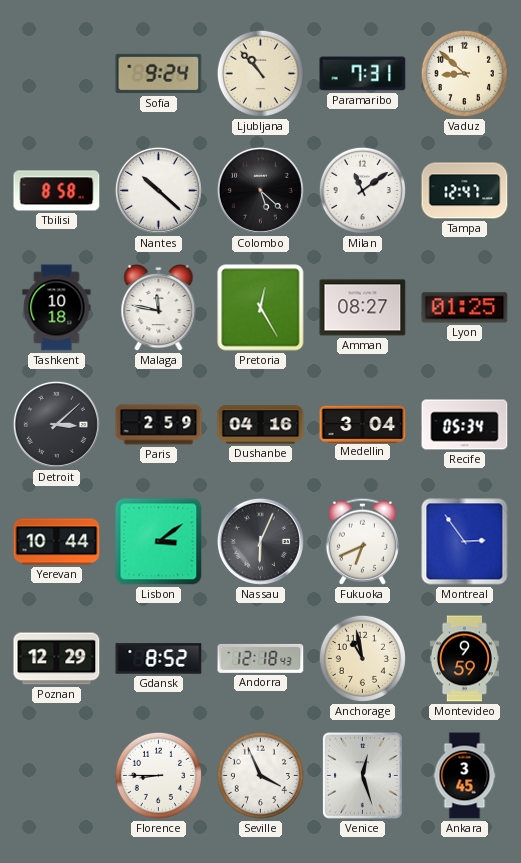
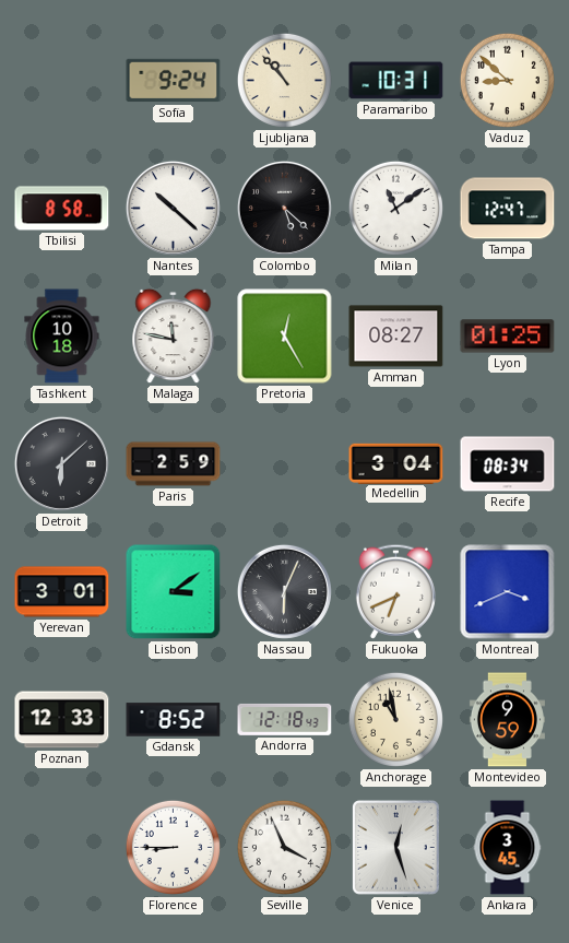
Paramaribo: 7:31 -> 10:31 (396, 81)
Detroit: 3:08 -> 6:08 (61, 463)
Dushanbe: 04:16 -> none (261, 425)
Recife: 05:34 -> 08:34 (508, 464)
Yerevan: 10:44 -> 3:01 (62, 592)
Montreal: 2:54 -> 3:41 (508, 592)
Poznan: 12:29 -> 12:33 (62, 720)
